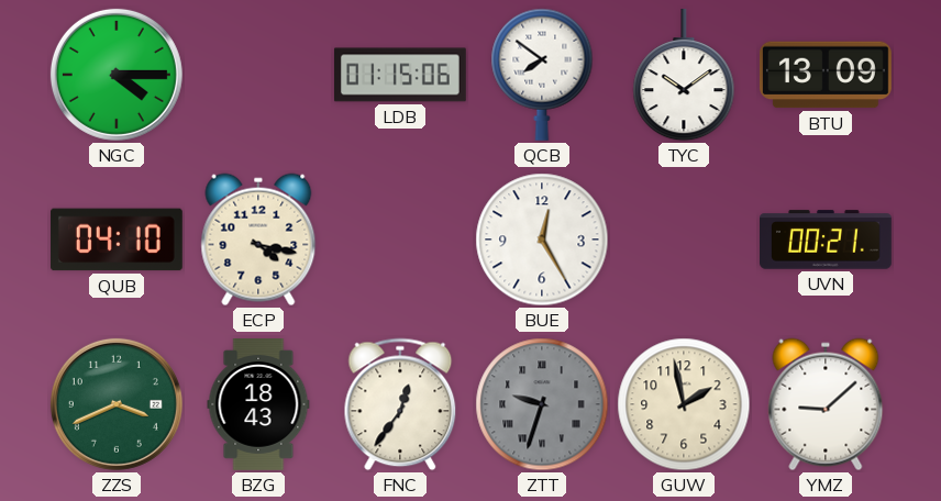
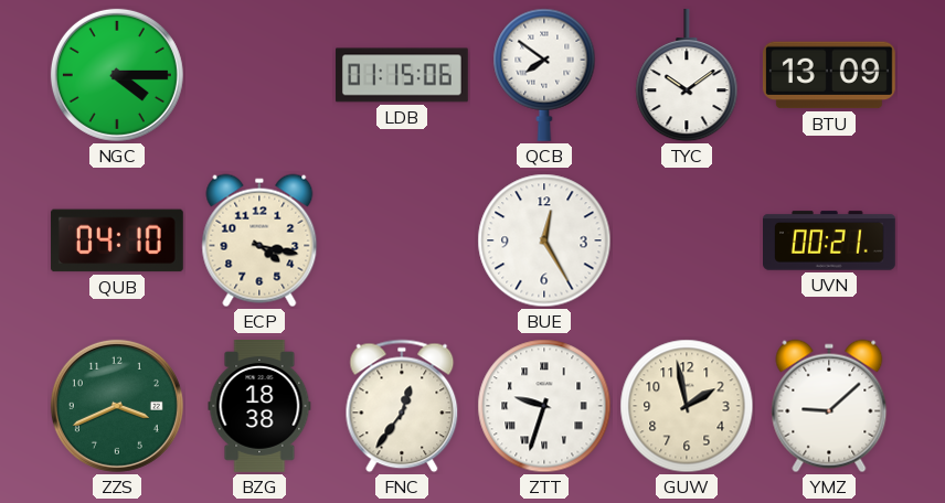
BZG: 18:43 -> 18:38 (259, 407)
ZTT dial: grey -> white (544, 406)
